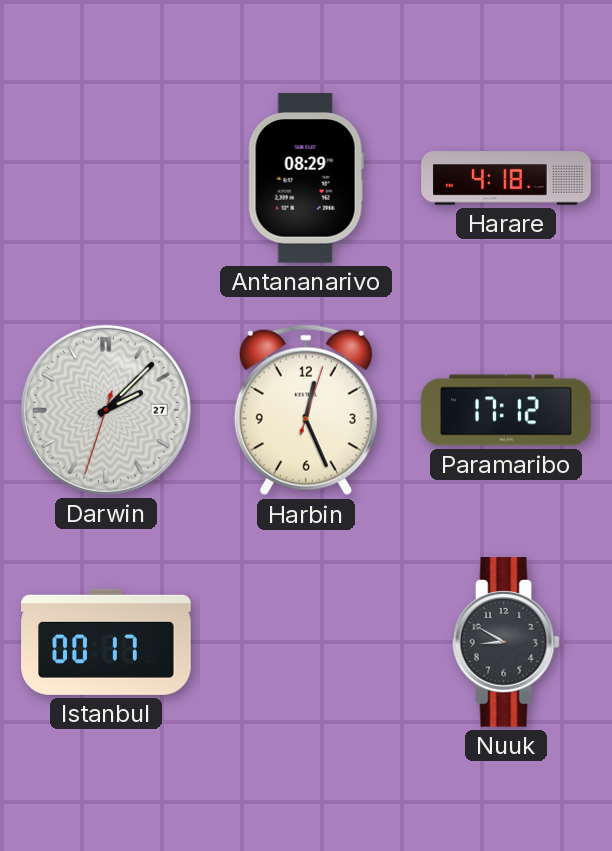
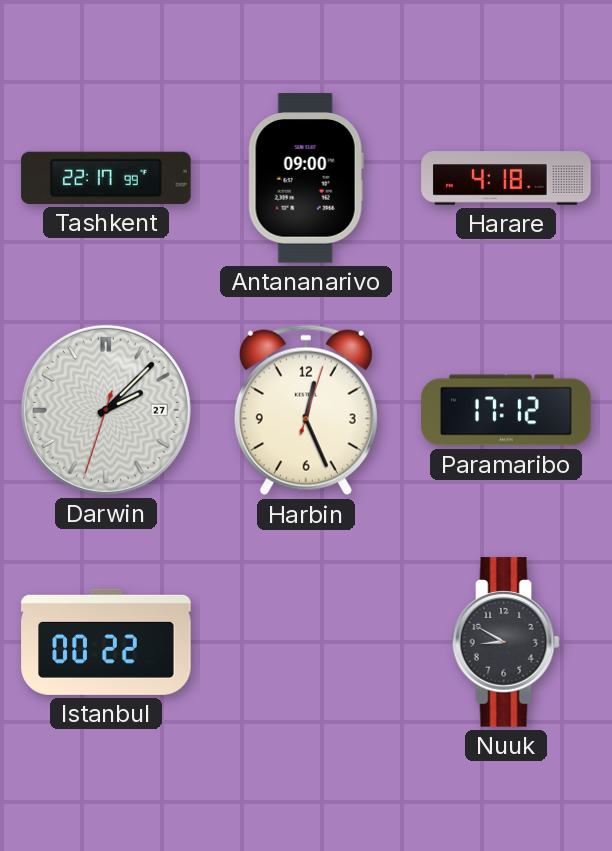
Tashkent: none -> 22:17 (106, 178)
Antananarivo: 08:29 -> 09:00 (306, 178)
Istanbul: 00:17 -> 00:22 (106, 642)
